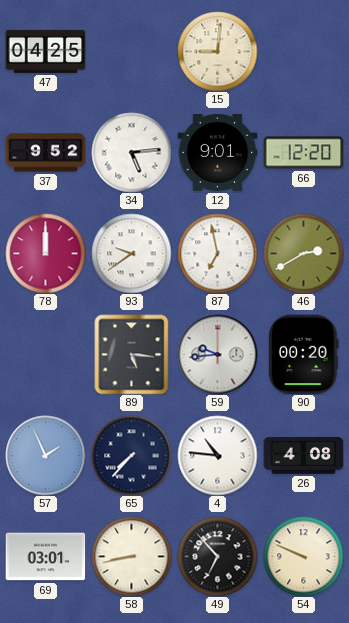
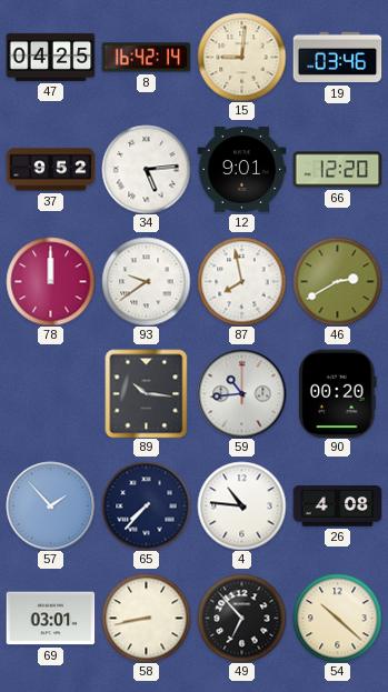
8: none -> 16:42 (146, 58)
19: none -> 03:46 (337, 58)
87: 6:58 -> 7:58 (241, 281)
89: 5:16 -> 10:16 (147, 393)
59: 9:44 -> 10:44 (241, 393)
57: 1:56 -> 1:53 (50, 505)
54: 9:49 -> 10:22 (337, 618)
